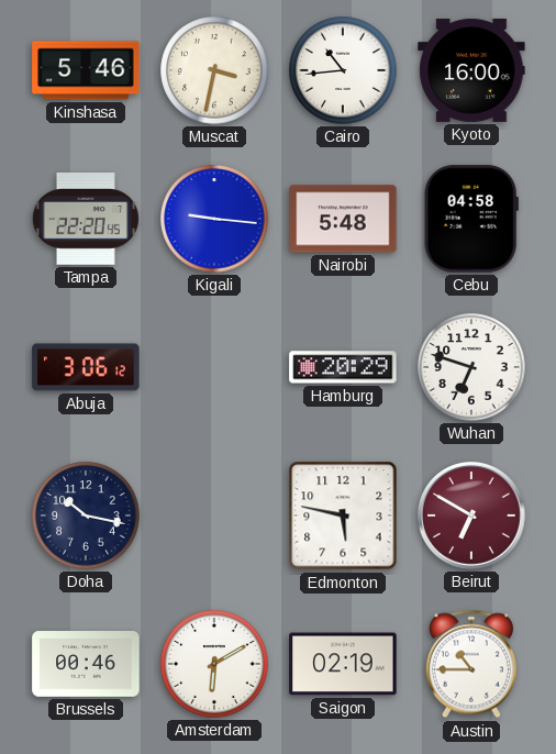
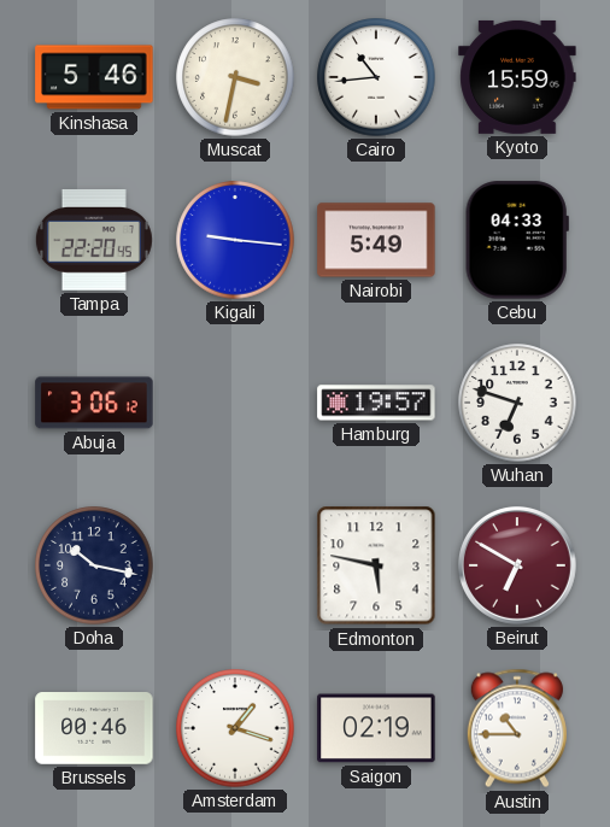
Kyoto: 16:00 -> 15:59 (517, 77)
Nairobi: 5:48 -> 5:49 (376, 240)
Cebu: 04:58 -> 04:33 (517, 240)
Hamburg: 20:29 -> 19:57 (376, 403)
Amsterdam: 6:10 -> 1:18 (235, 728)
